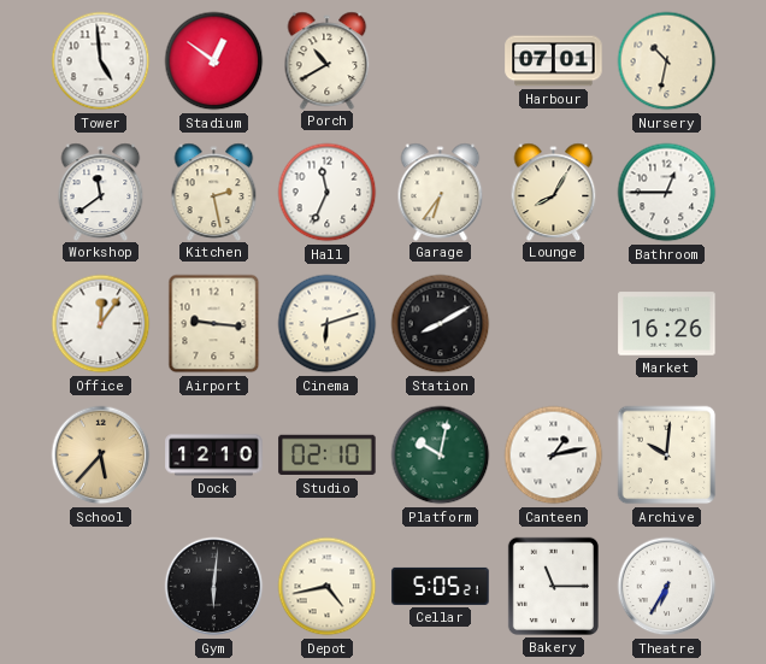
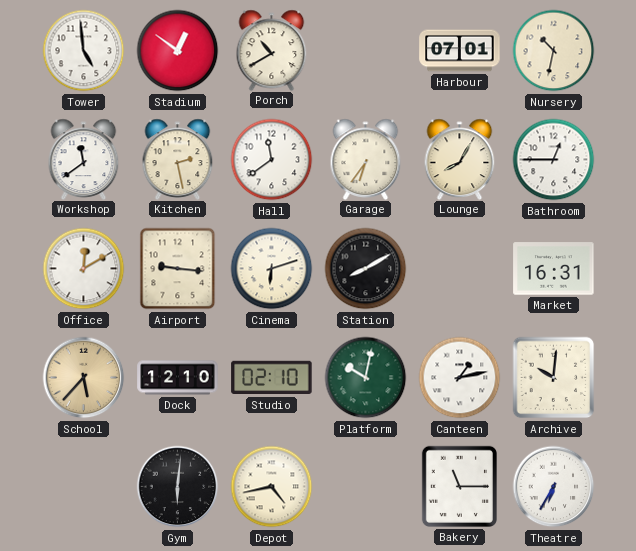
Hall: 11:34 -> 11:39 (272, 160)
Office: 12:06 -> 12:10 (84, 269)
Market: 16:26 -> 16:31 (554, 269)
Cellar: 5:05 -> none (441, 586)
